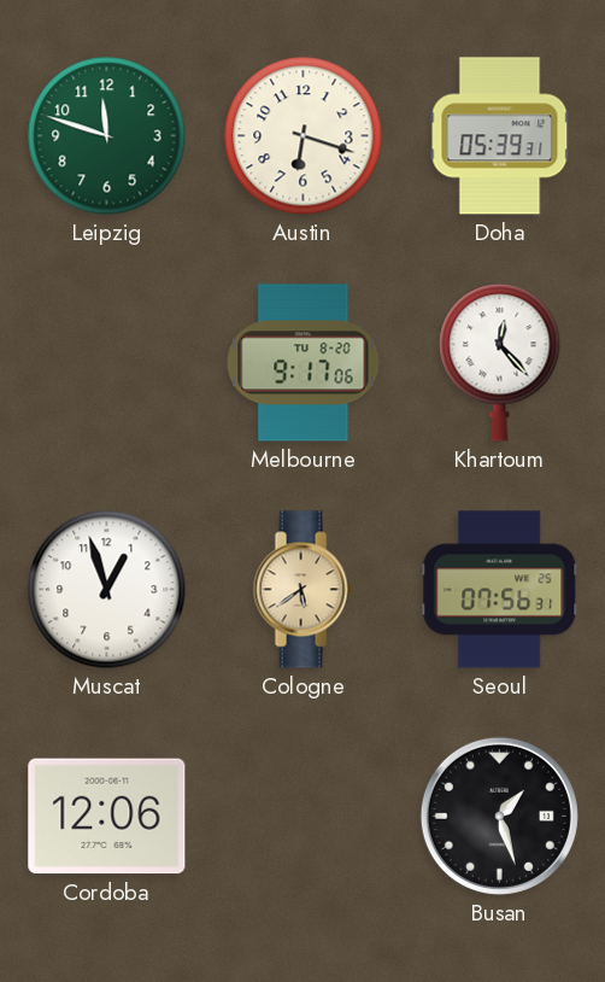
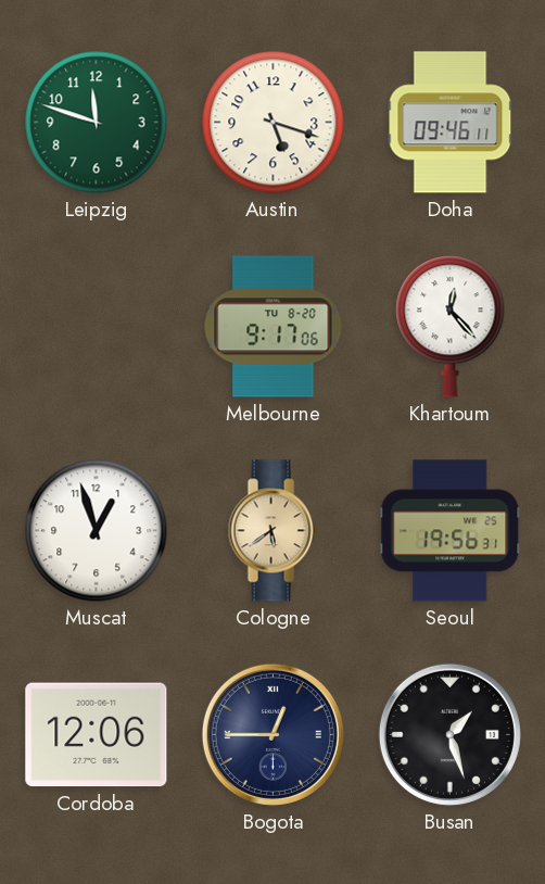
Austin: 6:18 -> 5:18 (274, 123)
Doha: 05:39 -> 09:46 (451, 123)
Seoul: 07:56 -> 19:56 (451, 531)
Bogota: none -> 12:45 (272, 734)
